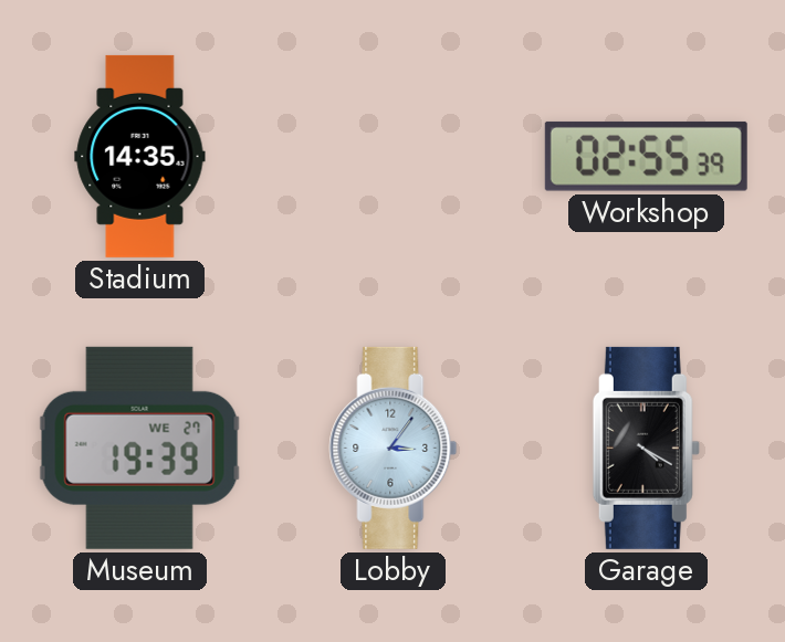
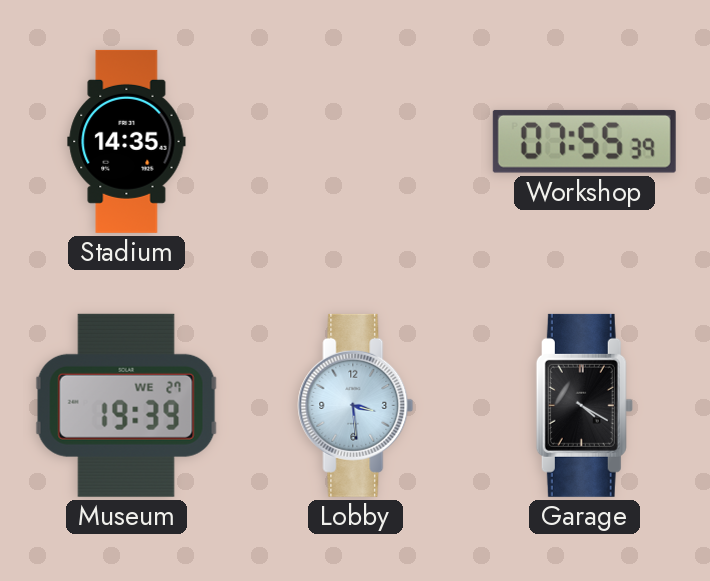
Workshop: 02:55 -> 07:55 (584, 141)
Lobby: 3:06 -> 3:29 (356, 405)
